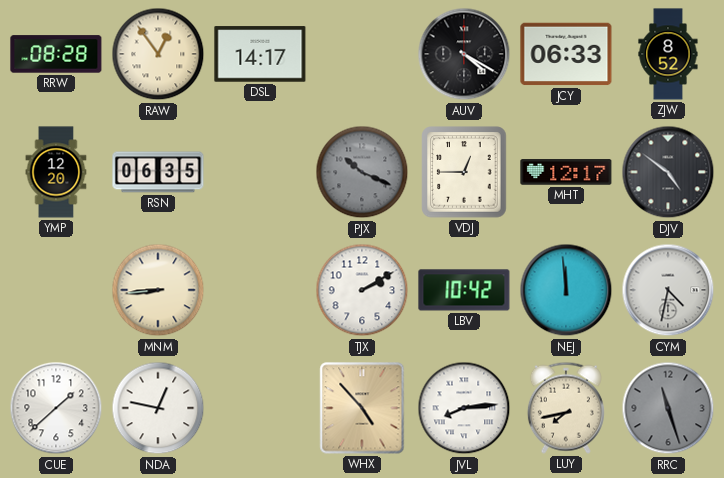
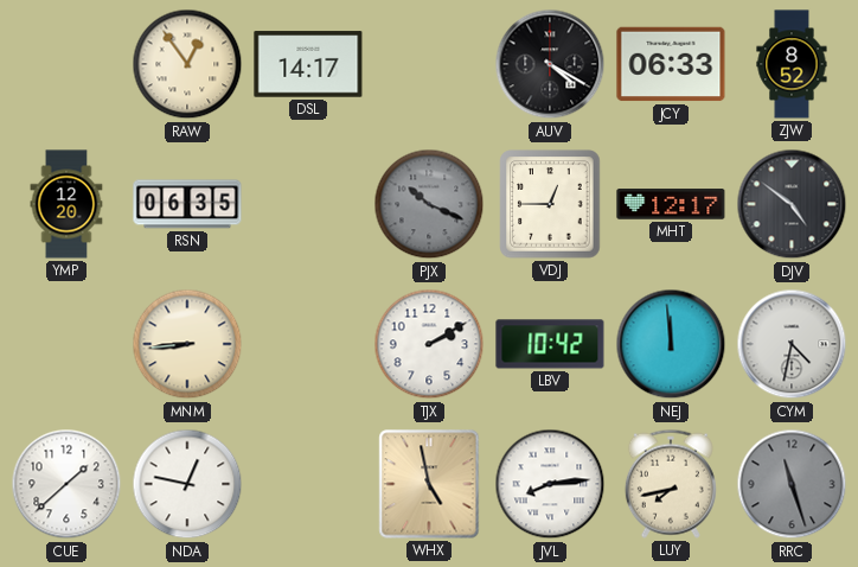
RRW: 08:28 -> none (56, 54)
WHX: 4:53 -> 4:58 (429, 484)
